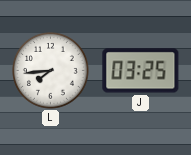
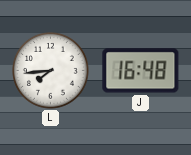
J: 03:25 -> 16:48 (141, 71)
